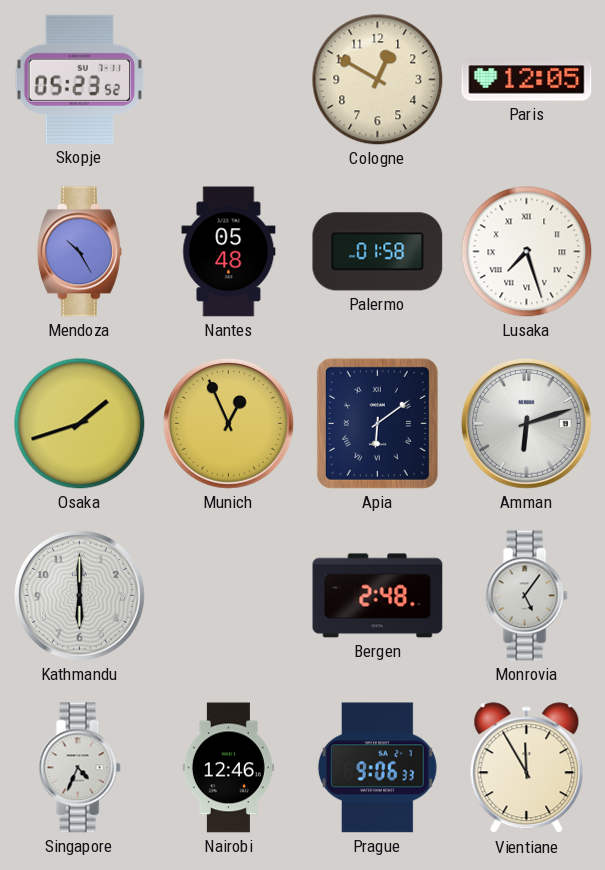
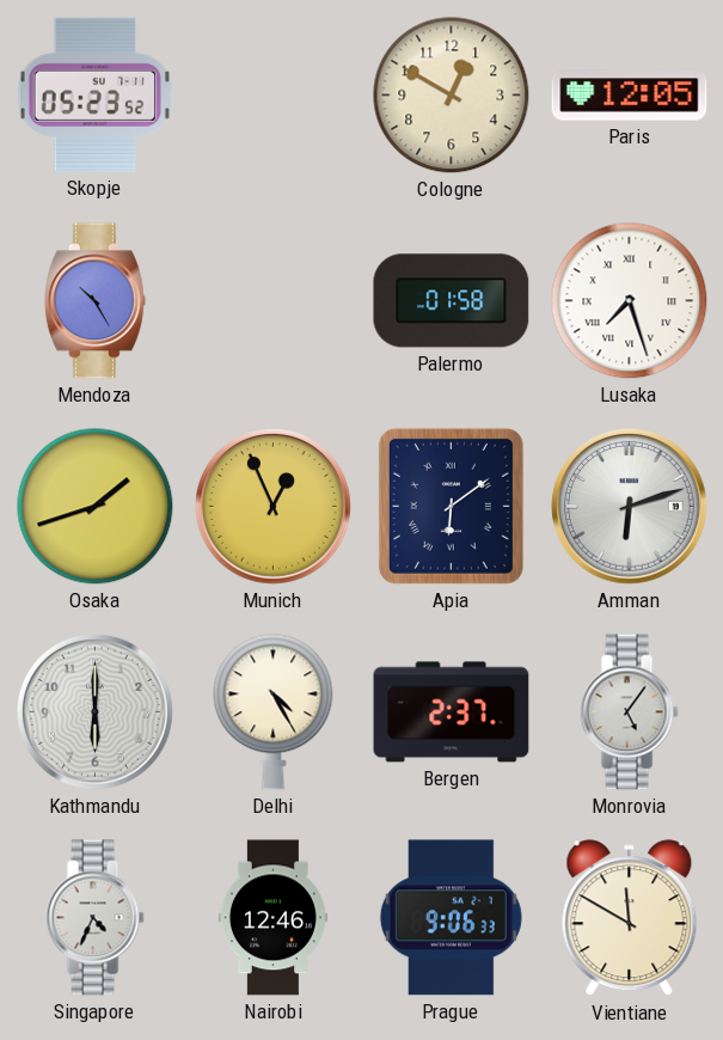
Nantes: 05:48 -> none (229, 252)
Delhi: none -> 4:25 (274, 712)
Bergen: 2:48 -> 2:37 (452, 712)
Vientiane: 11:55 -> 11:50 (630, 918)
